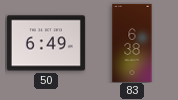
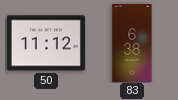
50: 6:49 -> 11:12 (46, 43)
